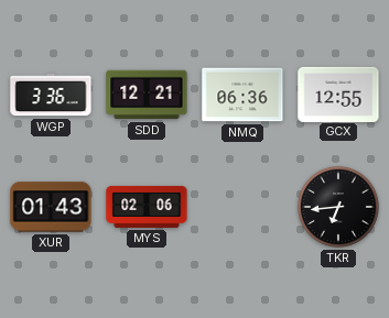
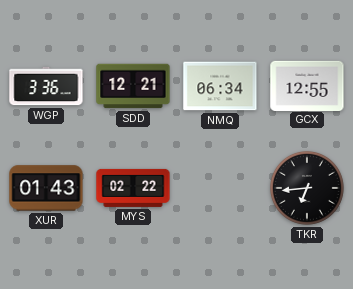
NMQ: 06:36 -> 06:34 (220, 86)
MYS: 02:06 -> 02:22 (133, 188)
